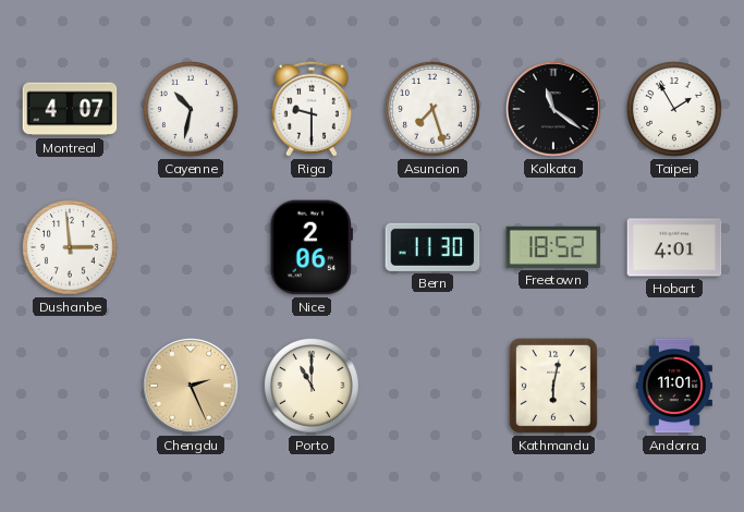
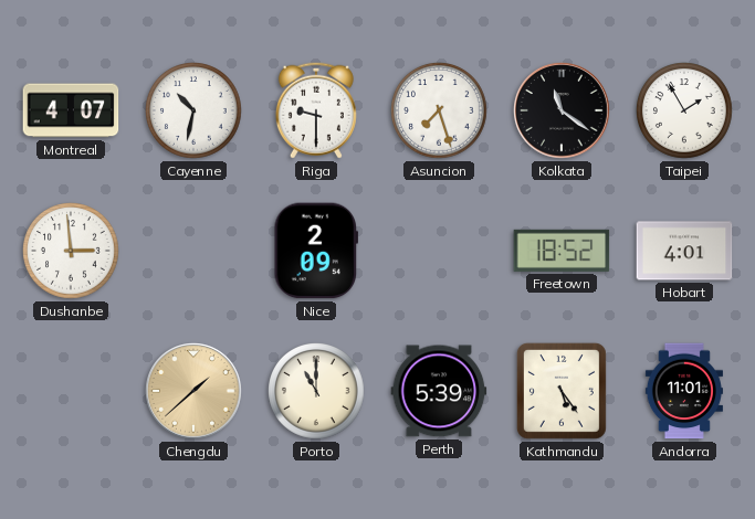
Nice: 2:06 -> 2:09 (316, 251)
Bern: 11:30 -> none (432, 247)
Chengdu: 2:26 -> 1:38 (193, 391)
Perth: none -> 5:39 (439, 391)
Kathmandu: 6:02 -> 5:24 (562, 391)
